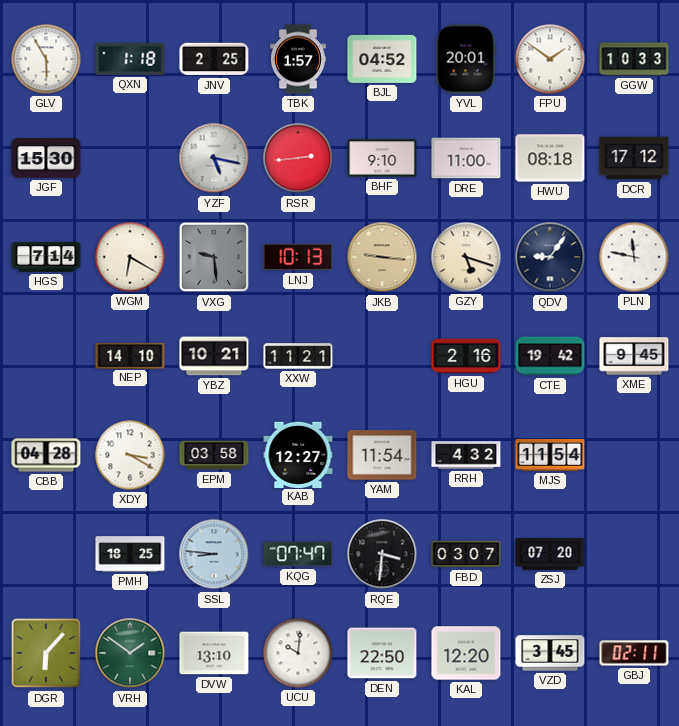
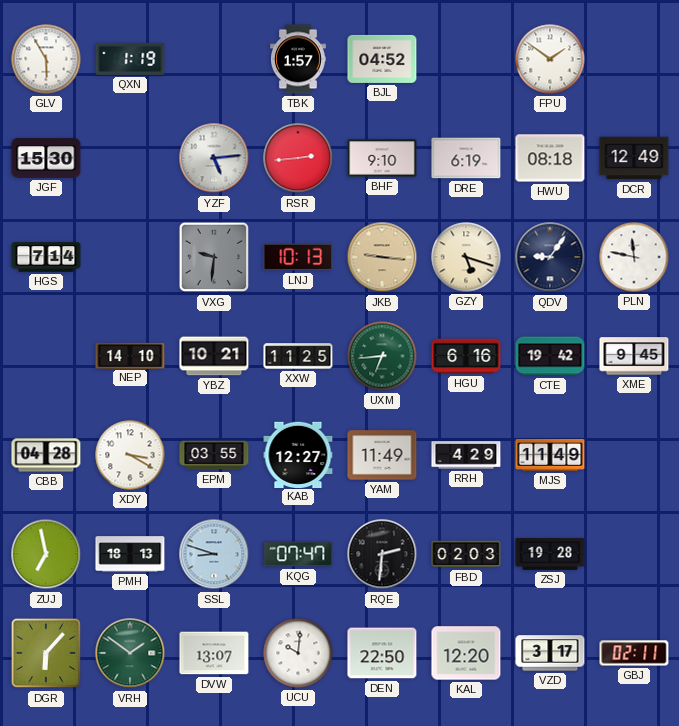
QXN: 1:18 -> 1:19 (130, 59)
JNV: 2:25 -> none (214, 59)
YVL: 20:01 -> none (466, 59)
GGW: 10:33 -> none (634, 59)
YZF: 5:17 -> 5:14 (214, 158)
DRE: 11:00 -> 6:19 (466, 158)
DCR: 17:12 -> 12:49 (634, 158)
WGM: 6:20 -> none (130, 257)
VXG: 9:29 -> 9:31 (214, 257)
XXW: 11:21 -> 11:25 (298, 356)
UXM: none -> 6:44 (382, 356)
HGU: 2:16 -> 6:16 (466, 356)
EPM: 03:58 -> 03:55 (214, 455)
YAM: 11:54 -> 11:49 (382, 455)
RRH: 4:32 -> 4:29 (466, 455)
MJS: 11:54 -> 11:49 (550, 455)
ZUJ: none -> 6:58 (46, 554)
PMH: 18:25 -> 18:13 (130, 554)
SSL: 8:46 -> 8:48 (214, 554)
RQE: 3:31 -> 2:31 (382, 554)
FBD: 03:07 -> 02:03 (466, 554)
ZSJ: 07:20 -> 19:28 (550, 554)
DVW: 13:10 -> 13:07 (214, 653)
VZD: 3:45 -> 3:17 (550, 653)
